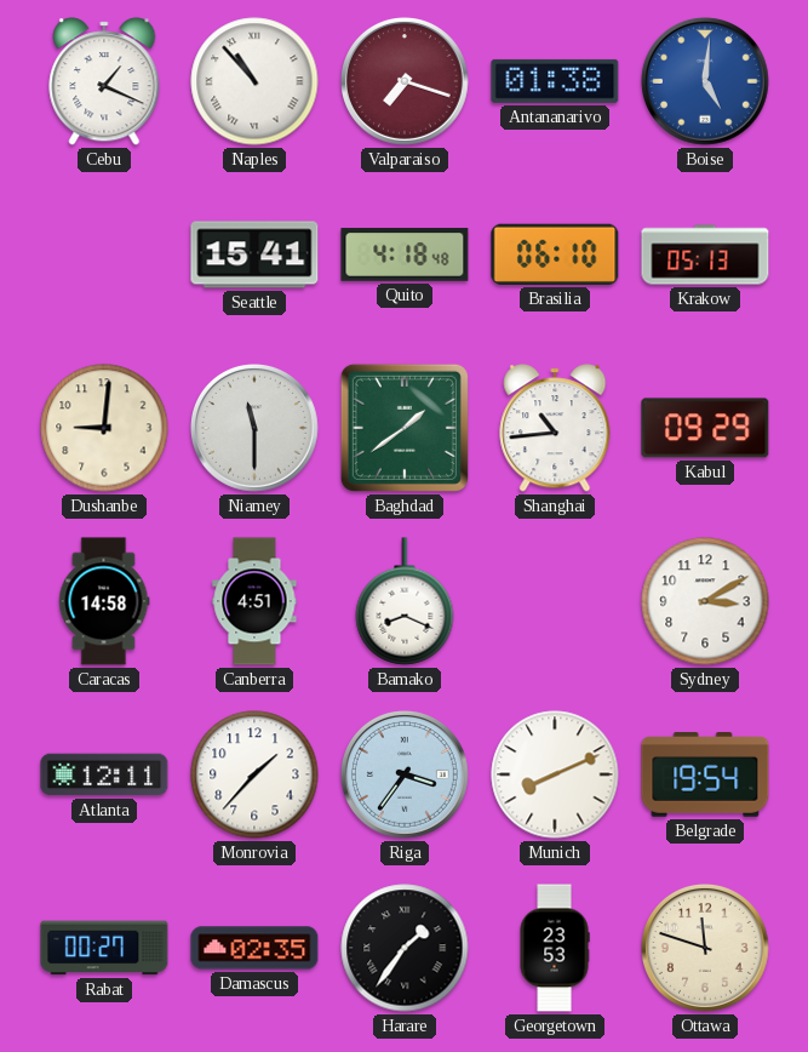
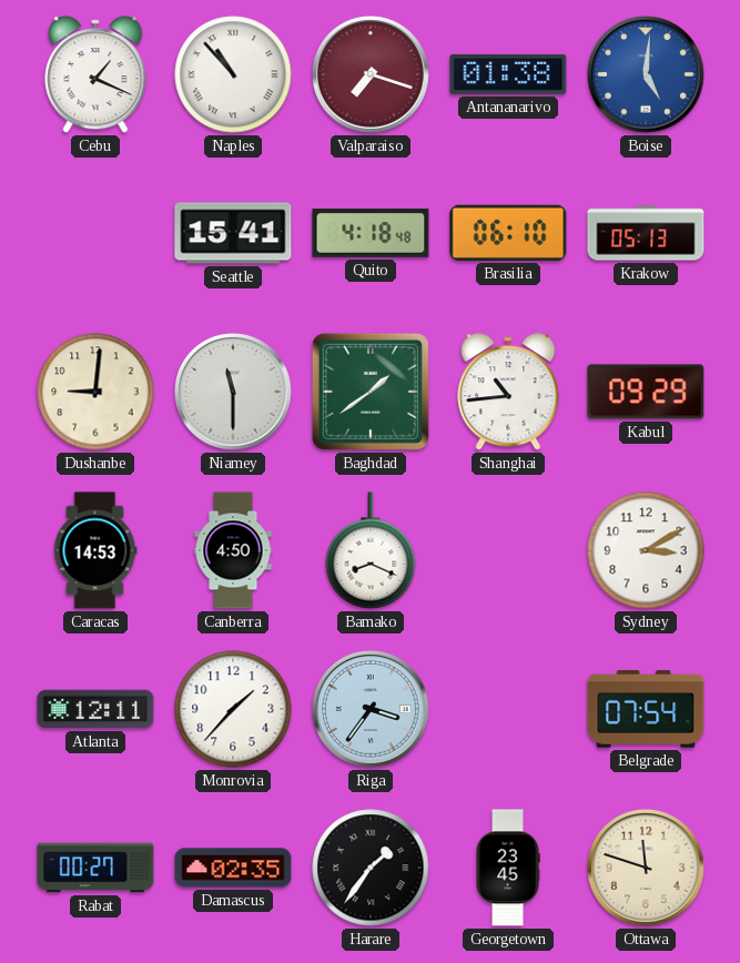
Caracas: 14:58 -> 14:53 (95, 550)
Canberra: 4:51 -> 4:50 (233, 550)
Munich: 8:11 -> none (555, 774)
Belgrade: 19:54 -> 07:54 (646, 710)
Georgetown: 23:53 -> 23:45 (508, 868)
